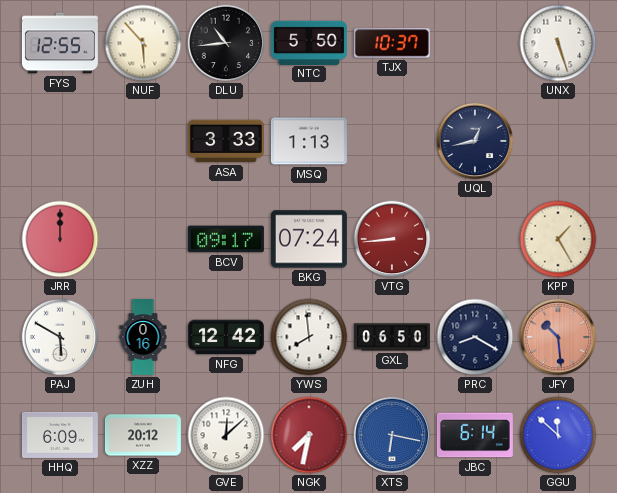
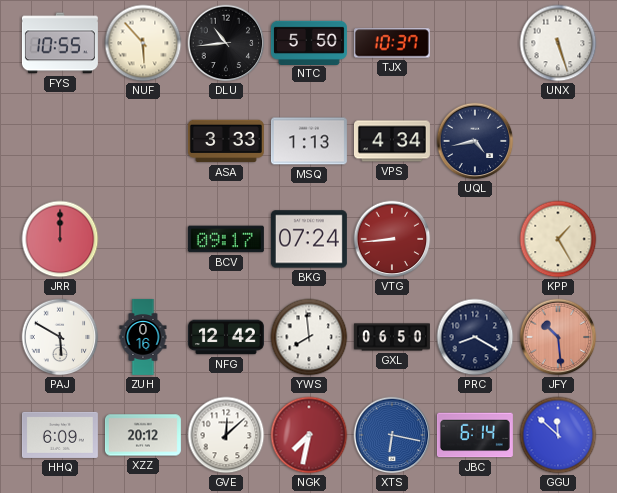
FYS: 12:55 -> 10:55 (60, 43)
VPS: none -> 4:34 (392, 141)
UQL: 12:43 -> 4:43 (475, 141)
